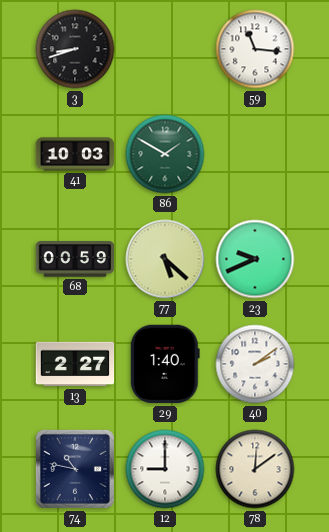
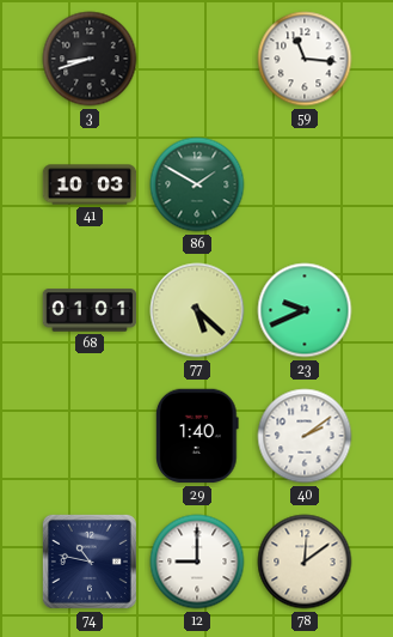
68: 00:59 -> 01:01 (90, 310)
13: 2:27 -> none (75, 364)
